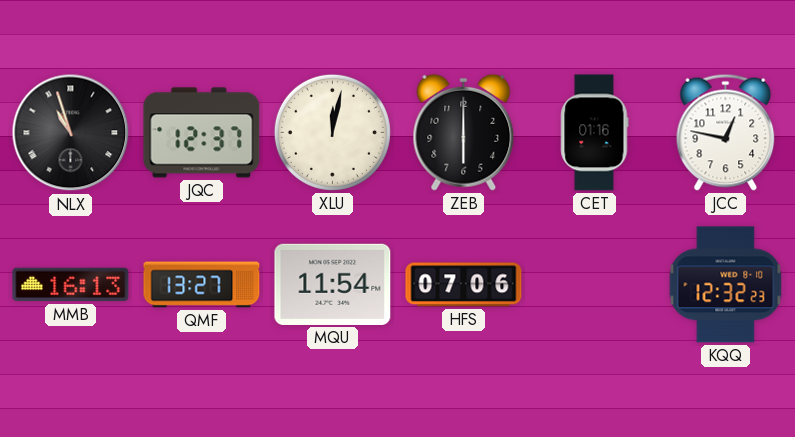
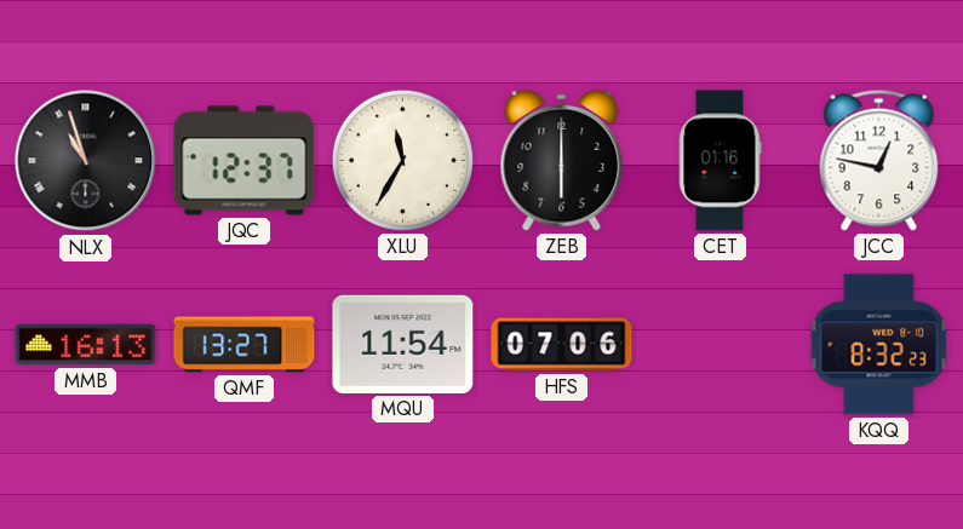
XLU: 12:02 -> 11:35 (402, 160)
KQQ: 12:32 -> 8:32 (879, 345)
